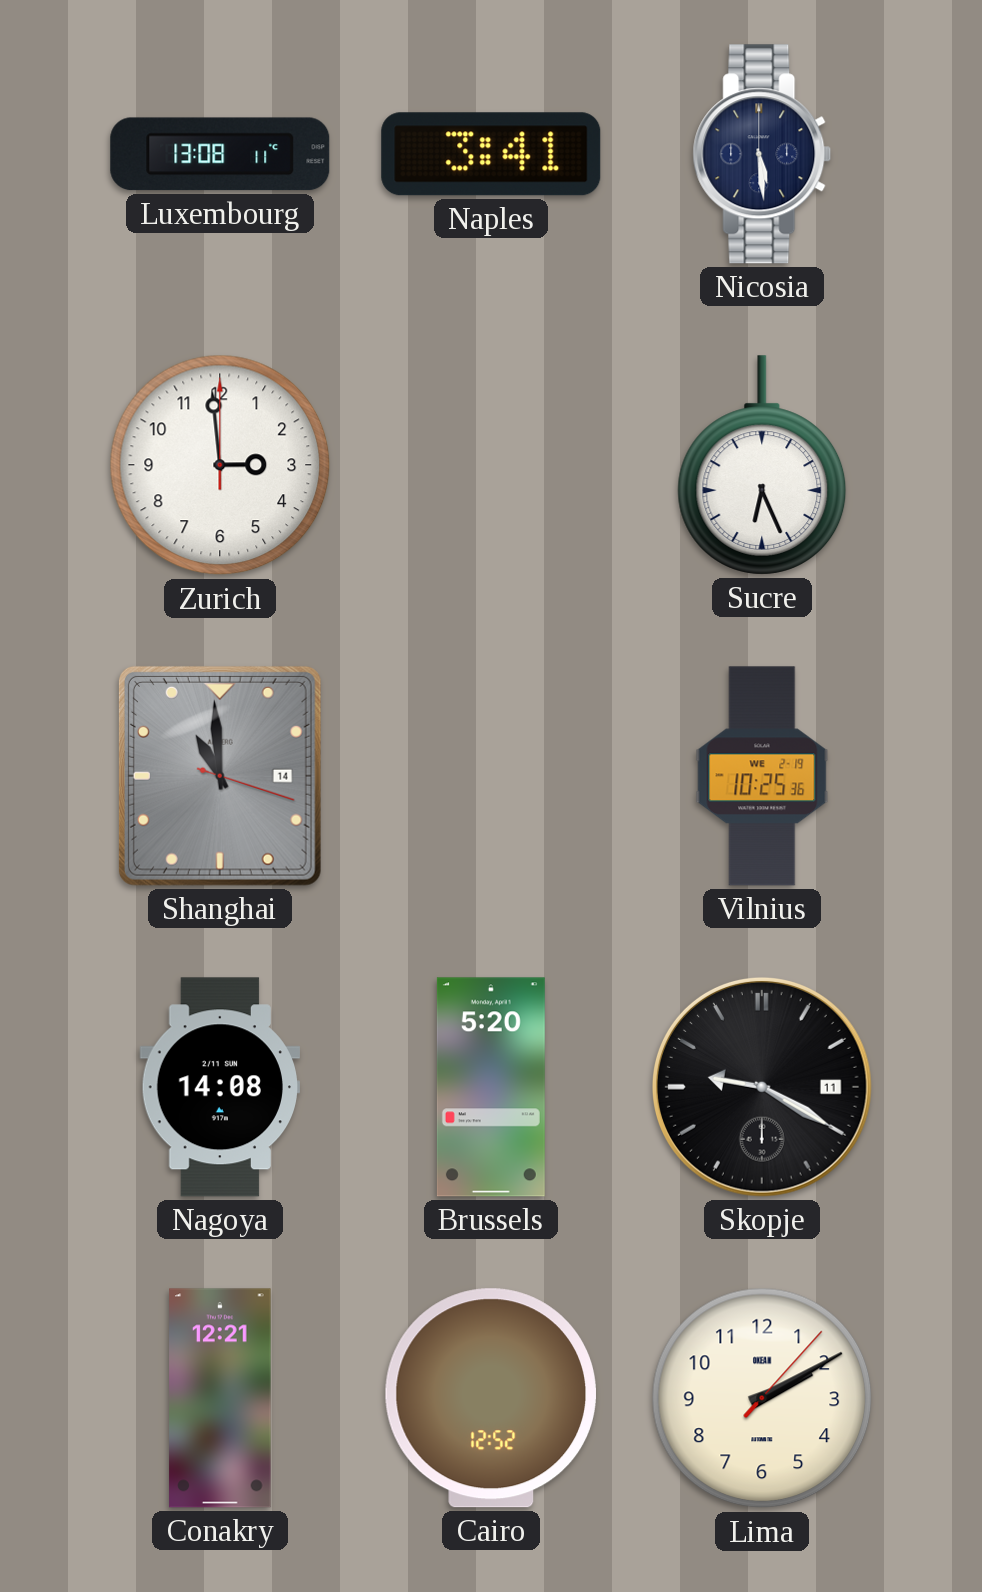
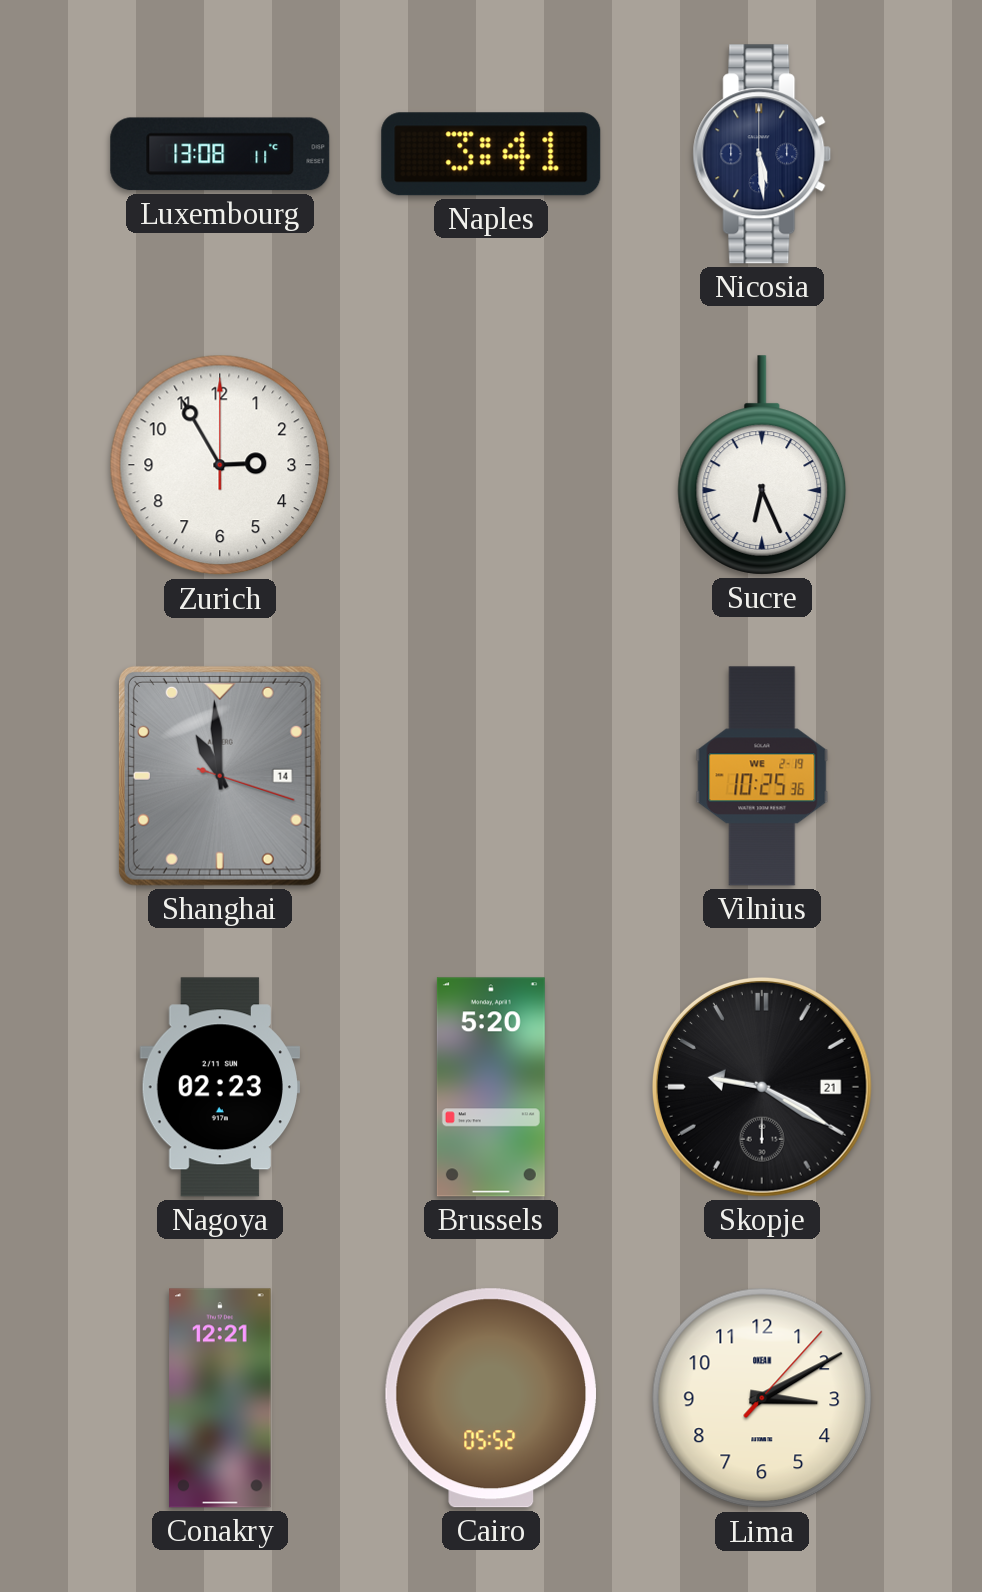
Zurich: 2:59 -> 2:55 (220, 465)
Nagoya: 14:08 -> 02:23 (219, 1087)
Skopje date: 11 -> 21 (762, 1087)
Cairo: 12:52 -> 05:52 (491, 1398)
Lima: 2:10 -> 3:10 (762, 1398)
